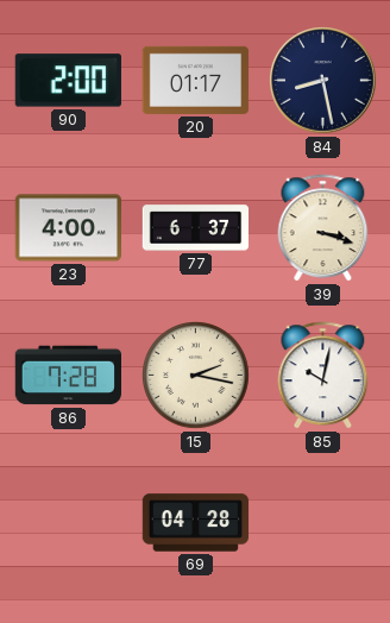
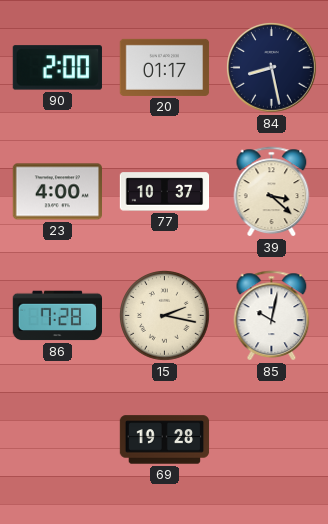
77: 6:37 -> 10:37 (165, 192)
39: 3:18 -> 3:22 (272, 192)
69: 04:28 -> 19:28 (165, 440)
